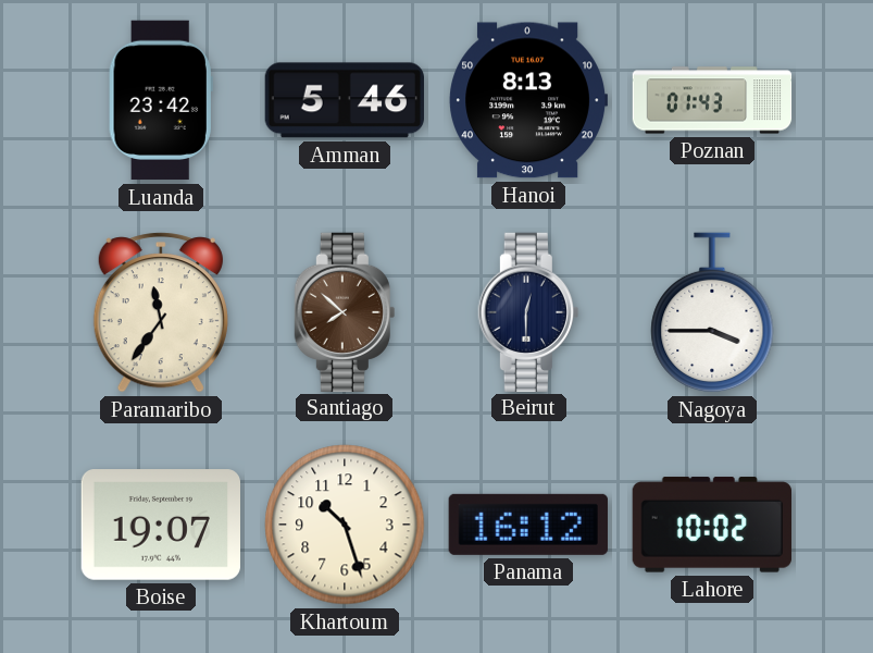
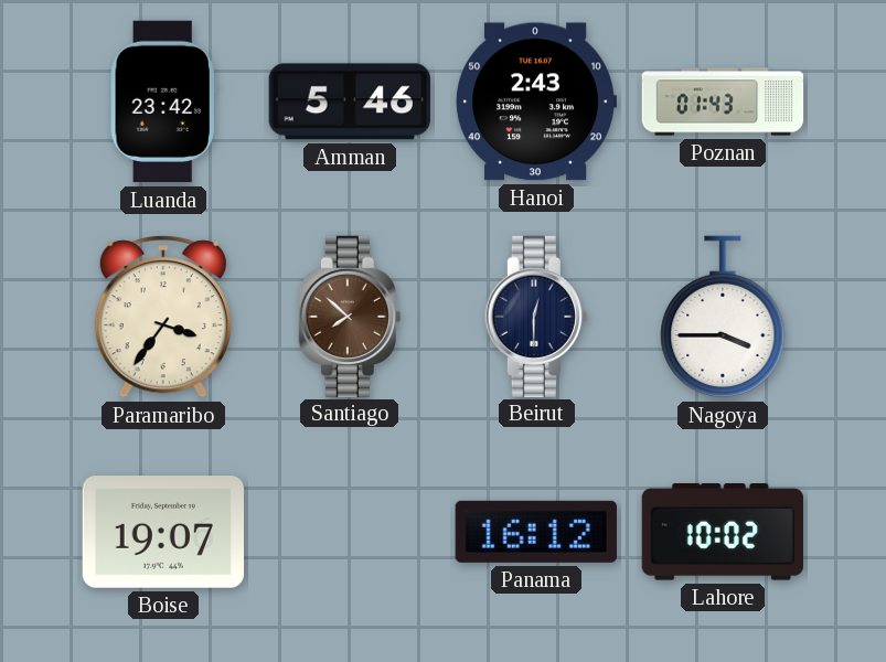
Hanoi: 8:13 -> 2:43 (535, 102)
Paramaribo: 11:36 -> 3:36 (163, 317)
Khartoum: 10:27 -> none (345, 525)
